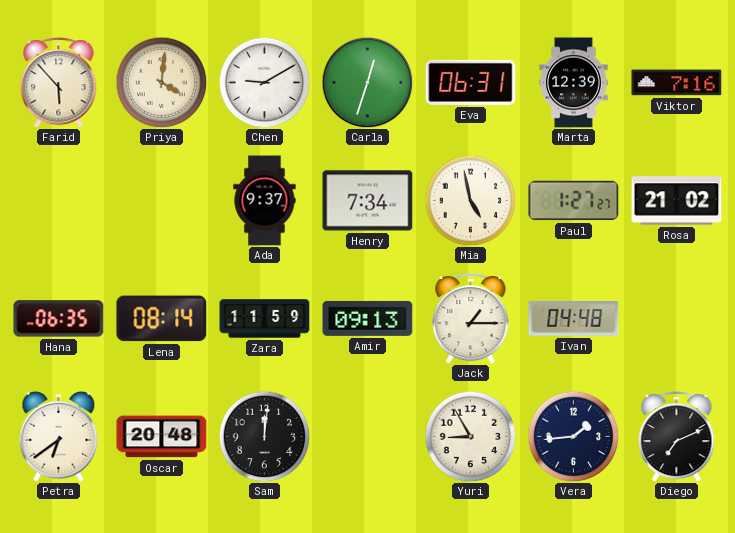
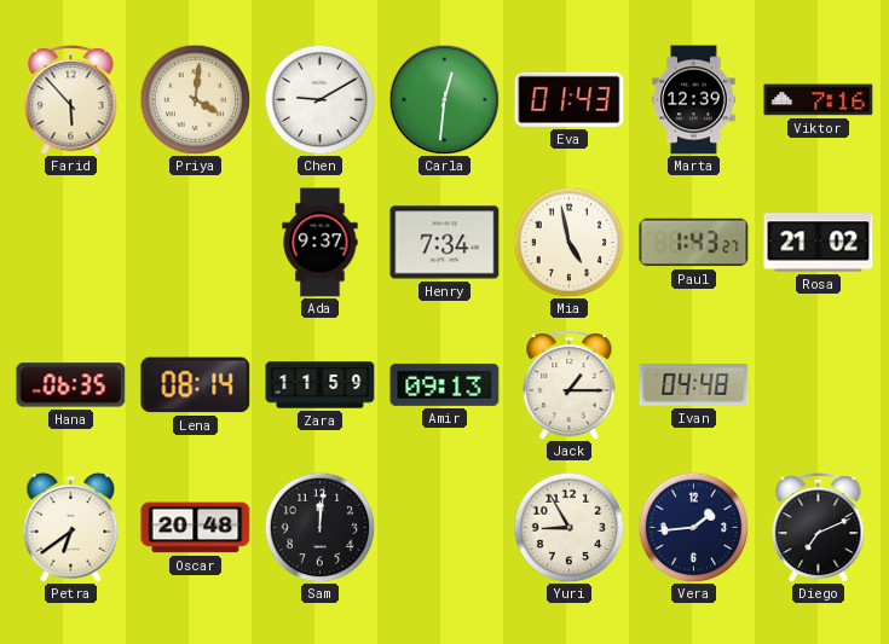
Carla: 12:33 -> 12:31 (444, 99)
Eva: 06:31 -> 01:43 (570, 99)
Paul: 1:27 -> 1:43 (694, 243)
